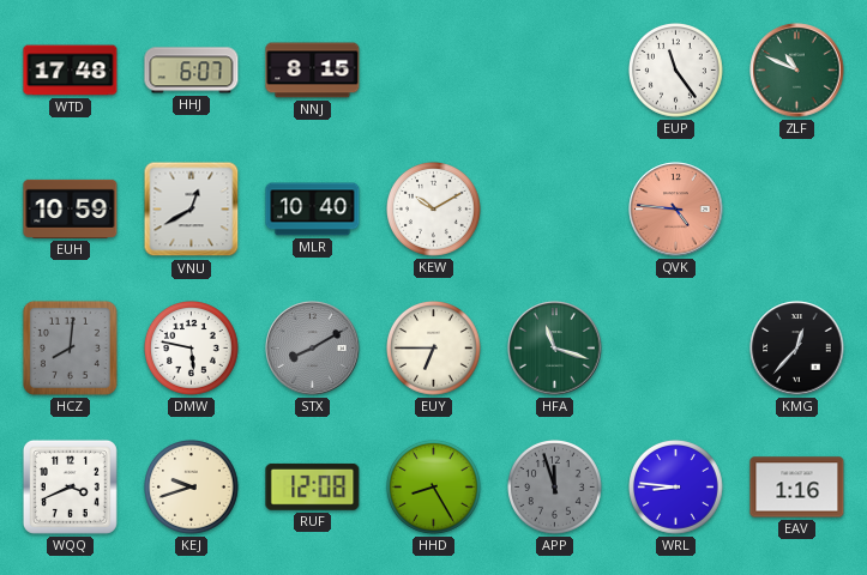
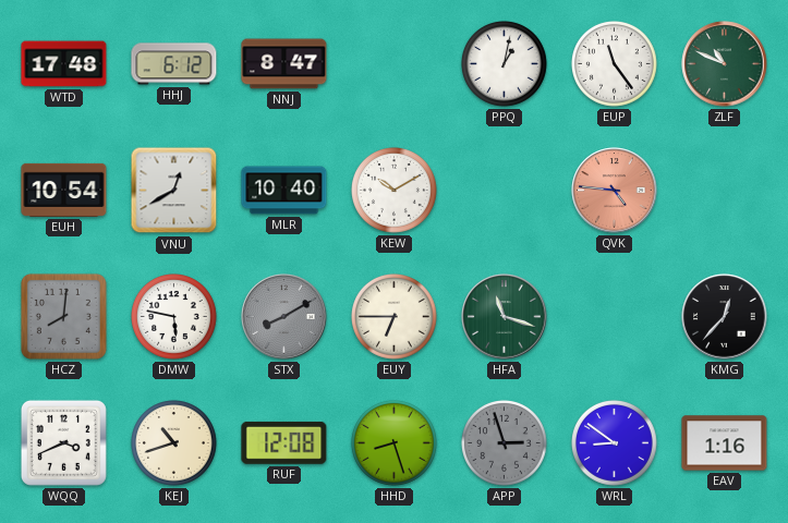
HHJ: 6:07 -> 6:12 (174, 64)
NNJ: 8:15 -> 8:47 (284, 64)
PPQ: none -> 1:02 (505, 64)
EUH: 10:59 -> 10:54 (64, 190)
KEJ: 9:42 -> 10:42 (174, 443)
HHD: 8:25 -> 8:27 (395, 443)
APP: 11:57 -> 2:57 (505, 443)
WRL: 8:46 -> 8:51 (615, 443)
